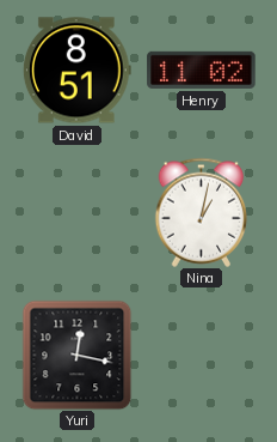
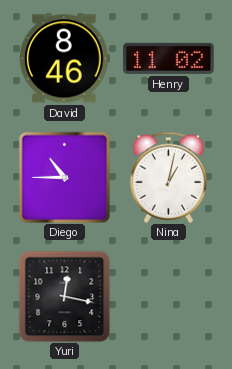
David: 8:51 -> 8:46 (64, 59)
Diego: none -> 10:45 (64, 177)
